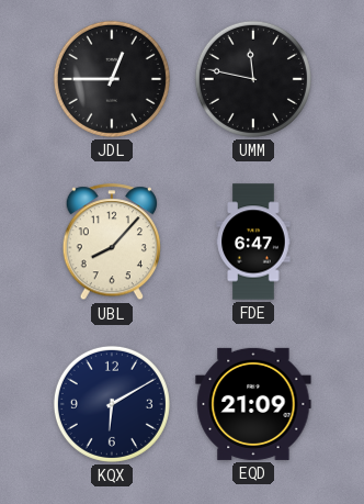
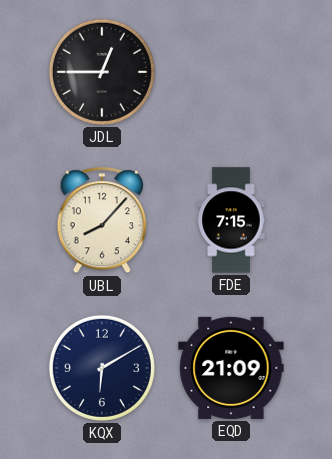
UMM: 11:47 -> none (253, 79)
FDE: 6:47 -> 7:15 (231, 220)
